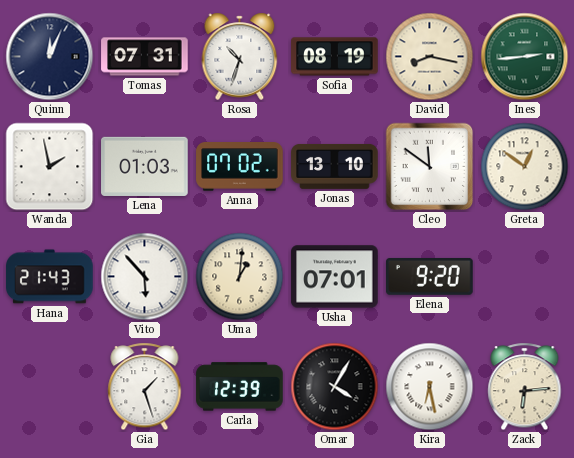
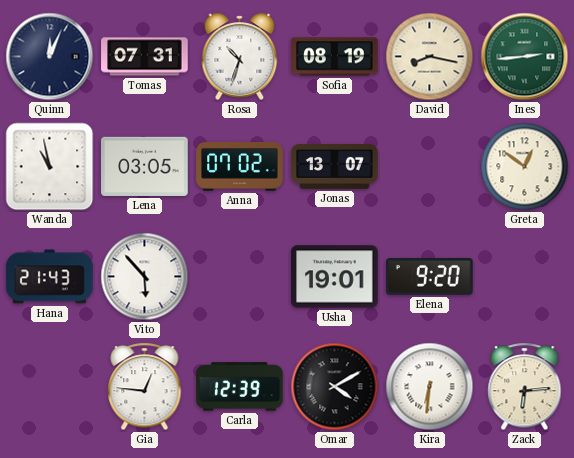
Wanda: 1:58 -> 10:58 (50, 167)
Lena: 01:03 -> 03:05 (145, 166)
Jonas: 13:10 -> 13:07 (335, 166)
Cleo: 11:51 -> none (430, 167)
Uma: 1:01 -> none (240, 277)
Usha: 07:01 -> 19:01 (335, 277)
Gia: 1:27 -> 12:46 (145, 387)
Omar: 4:05 -> 4:10 (335, 387)
Kira: 6:28 -> 6:31 (430, 387)
